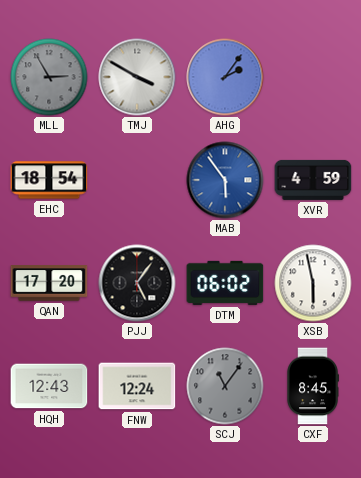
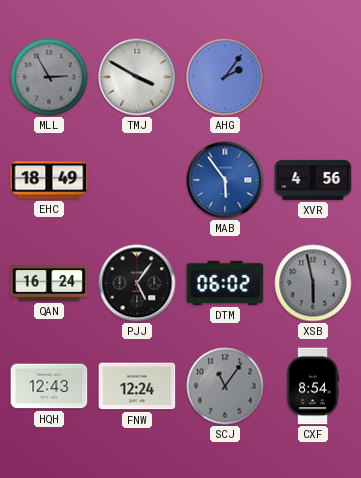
EHC: 18:54 -> 18:49 (49, 180)
XVR: 4:59 -> 4:56 (313, 180)
QAN: 17:20 -> 16:24 (49, 283)
XSB dial: white -> grey (313, 283)
CXF: 8:45 -> 8:54 (312, 386)
